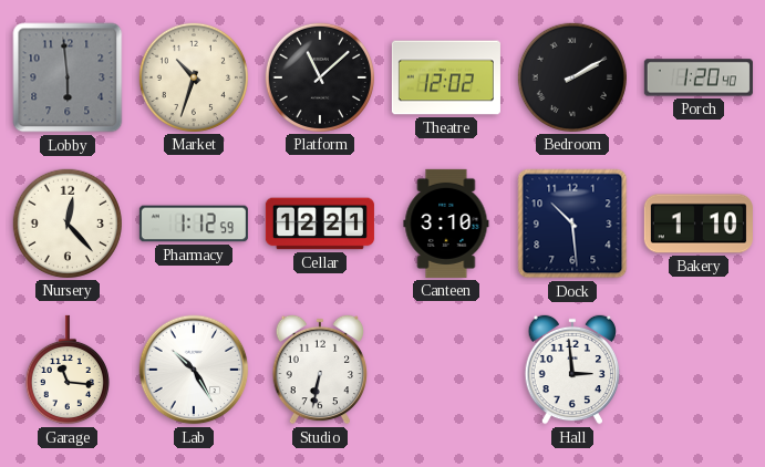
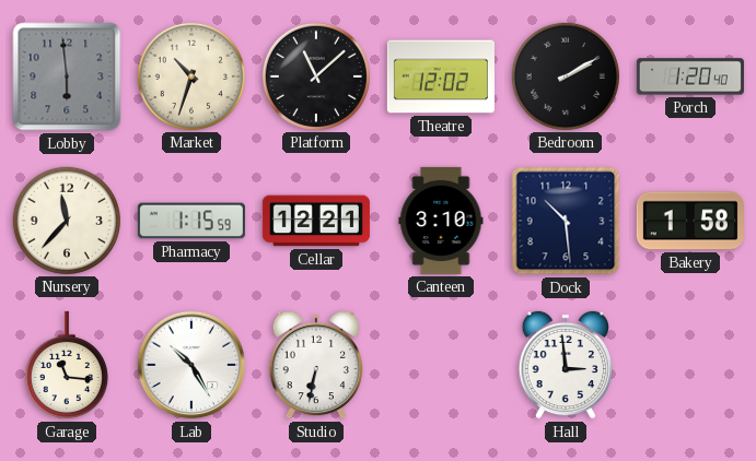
Nursery: 12:23 -> 11:37 (67, 221)
Pharmacy: 1:12 -> 1:15 (191, 221)
Bakery: 1:10 -> 1:58 (690, 221)
